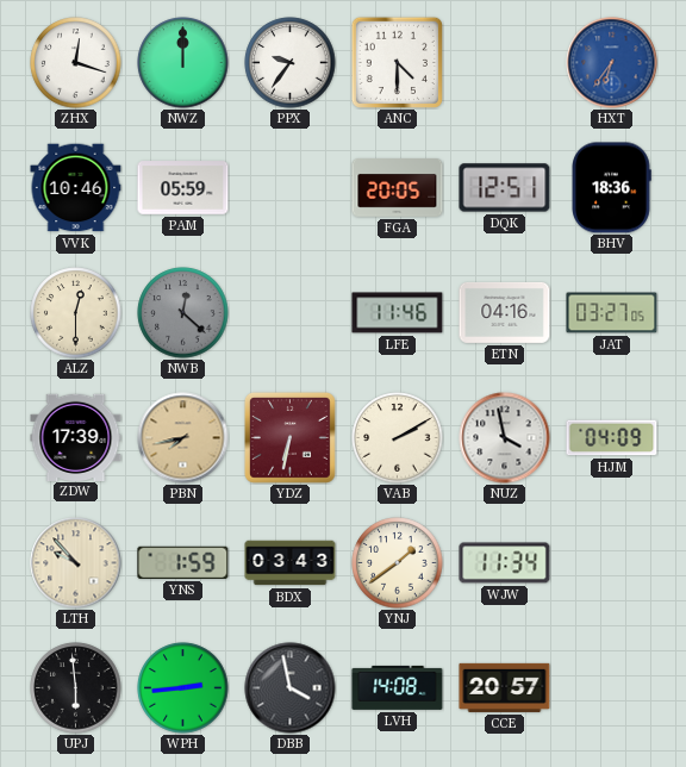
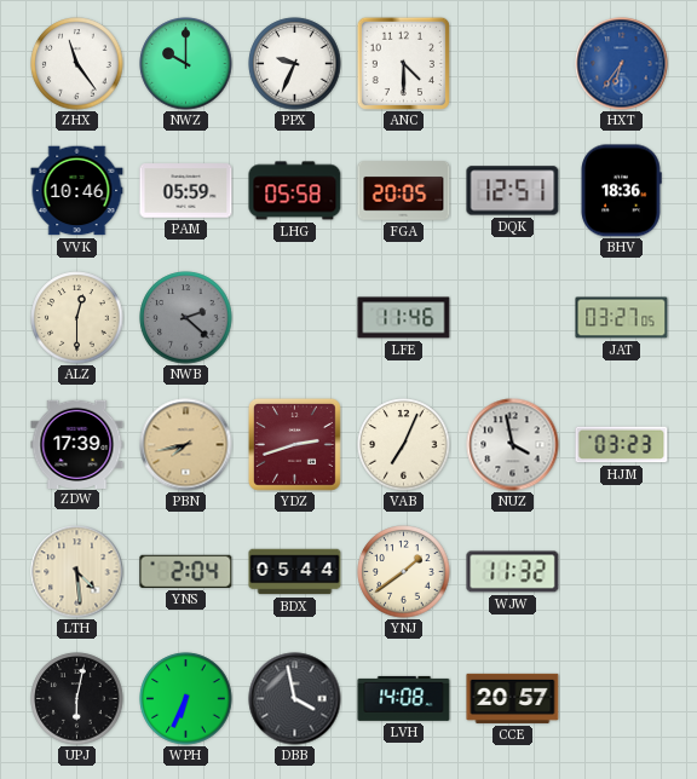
ZHX: 12:18 -> 11:24 (77, 64)
NWZ: 12:00 -> 10:00 (186, 64)
PPX: 9:36 -> 9:34 (295, 64)
LHG: none -> 05:58 (295, 191)
NWB: 12:22 -> 2:22 (186, 318)
ETN: 04:16 -> none (505, 312)
YDZ: 6:32 -> 2:42 (294, 444)
VAB: 2:10 -> 7:04 (404, 445)
HJM: 04:09 -> 03:23 (622, 445)
LTH: 9:53 -> 4:29 (77, 572)
YNS: 1:59 -> 2:04 (186, 571)
BDX: 03:43 -> 05:44 (295, 572)
WJW: 11:34 -> 11:32 (513, 572)
UPJ: 5:59 -> 6:02 (77, 699)
WPH: 2:44 -> 6:34 (186, 699)
